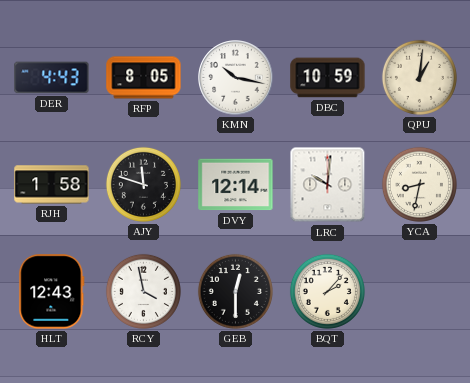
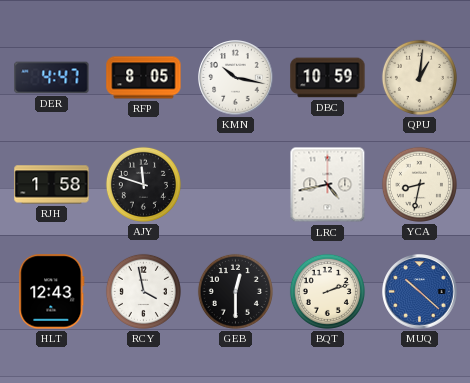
DER: 4:43 -> 4:47 (52, 78)
DVY: 12:14 -> none (236, 185)
LRC: 10:01 -> 4:43 (328, 185)
BQT: 2:07 -> 2:12 (327, 291)
MUQ: none -> 10:22 (420, 292)
